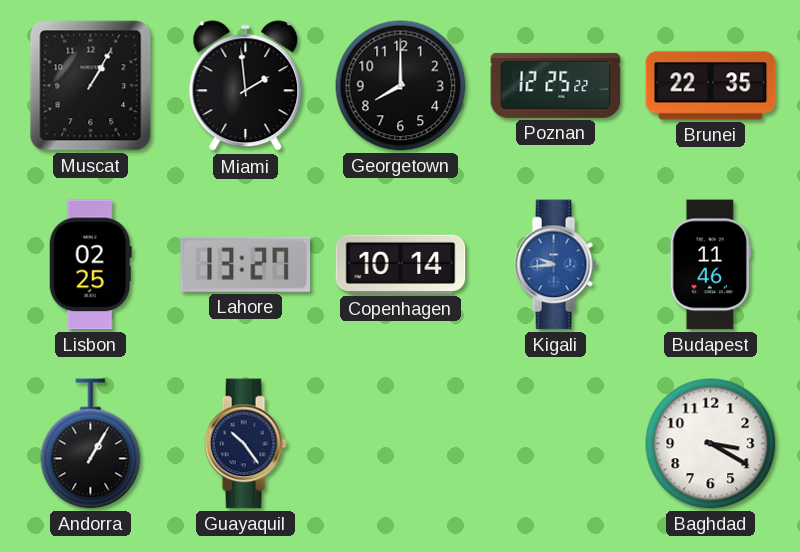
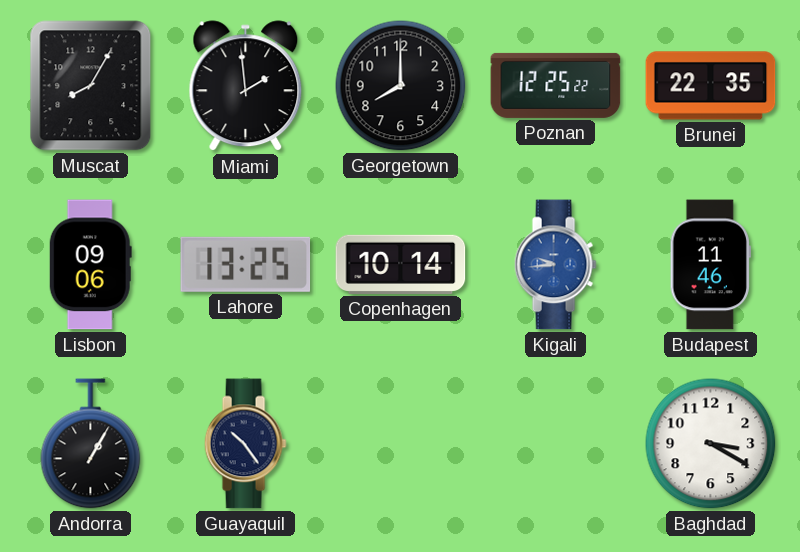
Muscat: 1:05 -> 8:05 (91, 86)
Lisbon: 02:25 -> 09:06 (90, 265)
Lahore: 13:27 -> 13:25 (245, 264)
